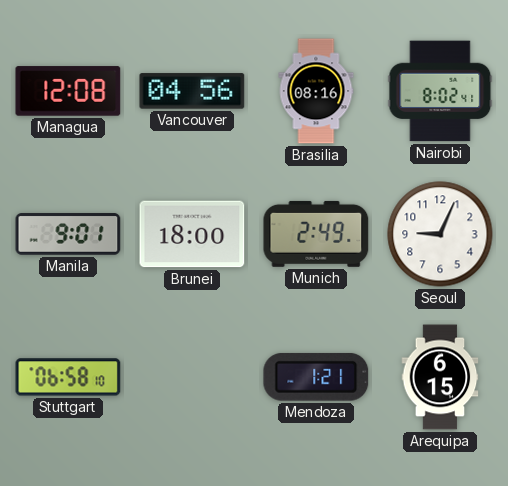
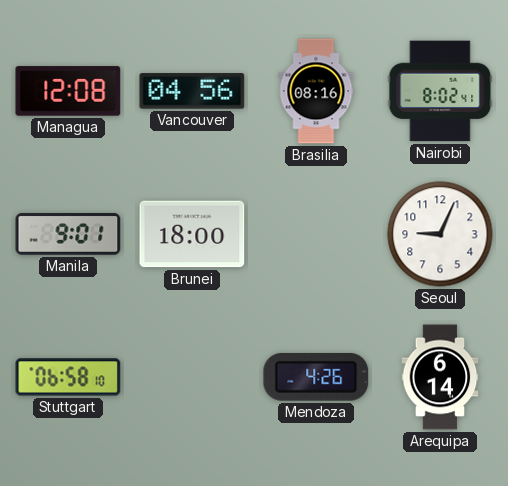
Munich: 2:49 -> none (316, 234)
Mendoza: 1:21 -> 4:26 (316, 377)
Arequipa: 6:15 -> 6:14 (440, 377)
